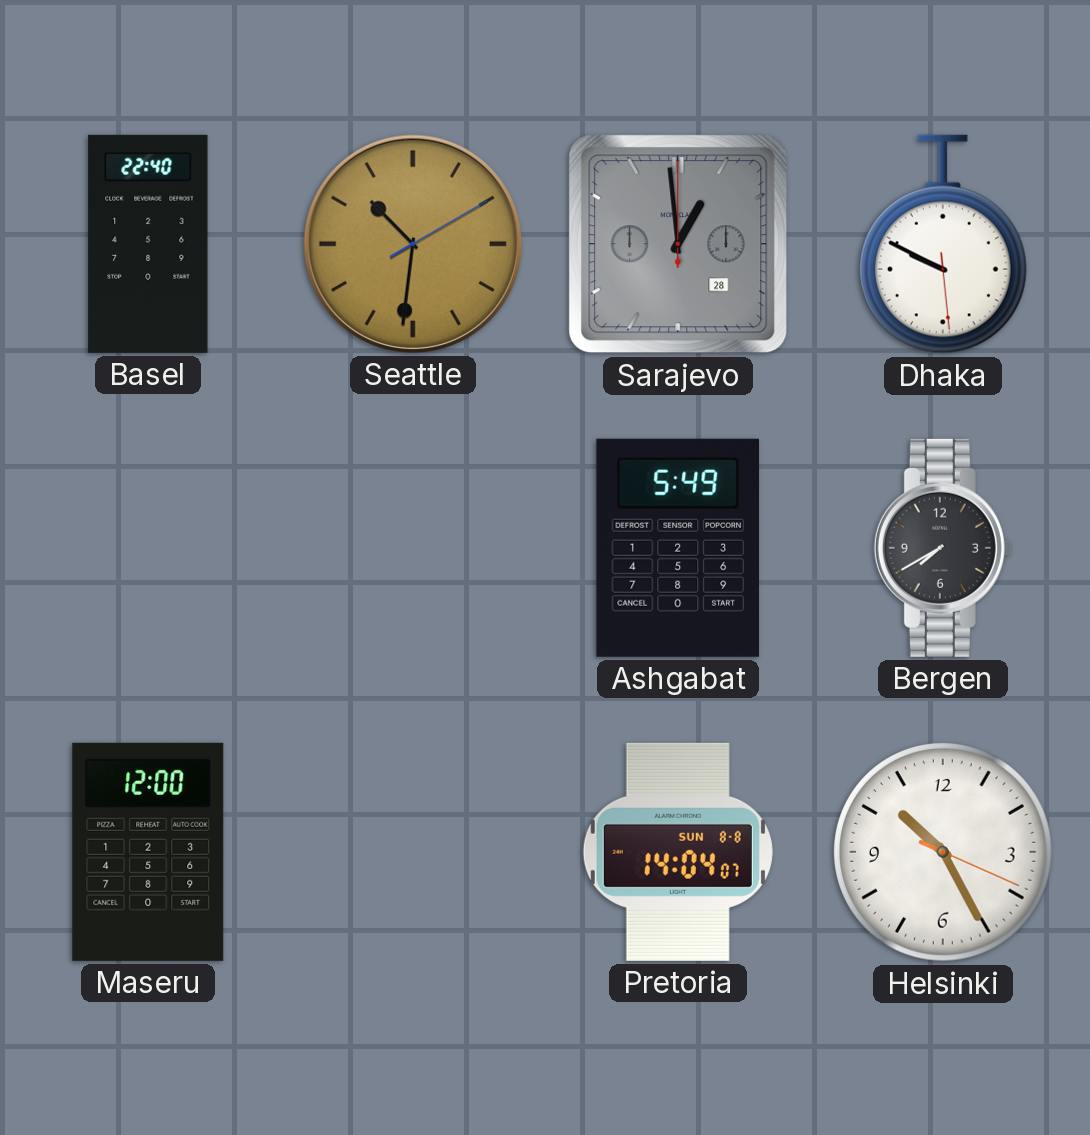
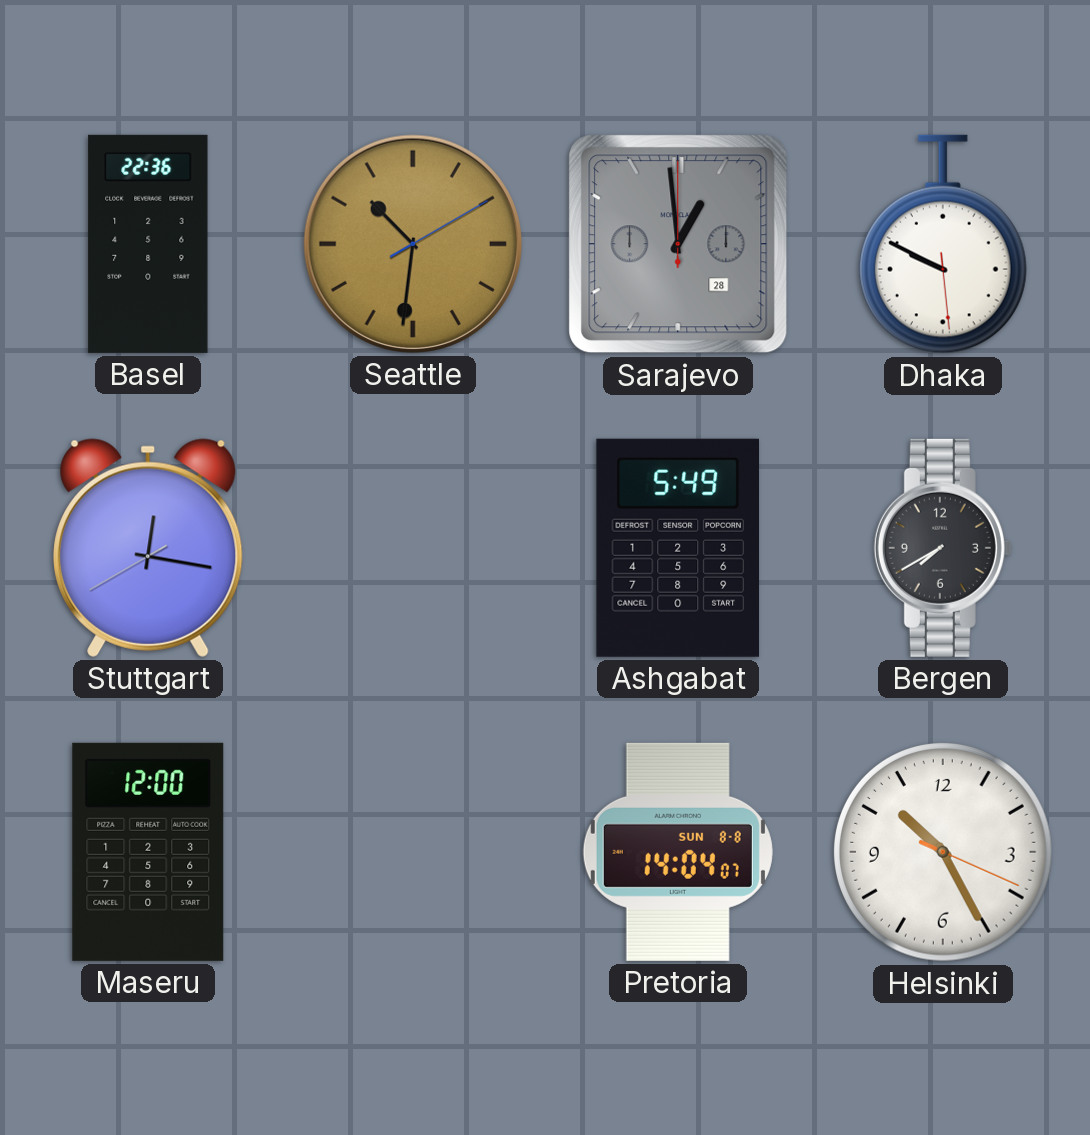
Basel: 22:40 -> 22:36 (148, 244)
Stuttgart: none -> 12:16 (148, 548)
